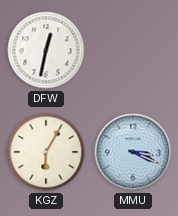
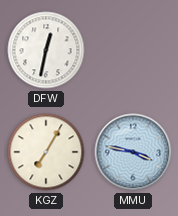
KGZ: 6:05 -> 7:05 (46, 152)
MMU: 3:19 -> 3:47 (133, 152)
